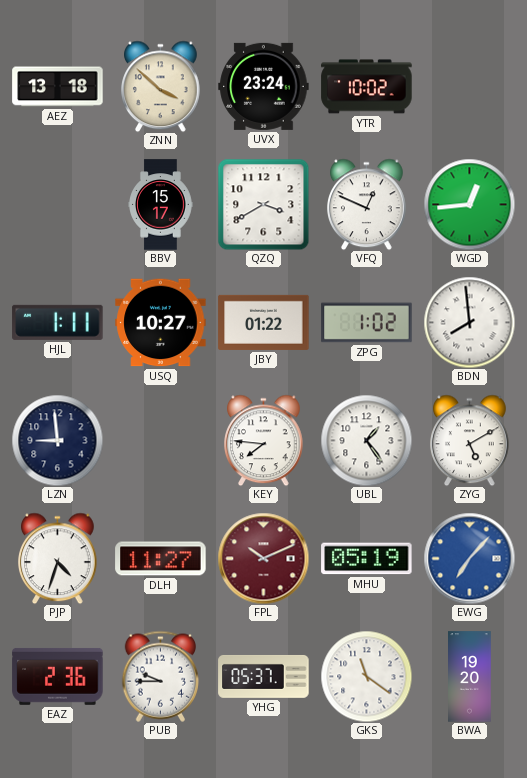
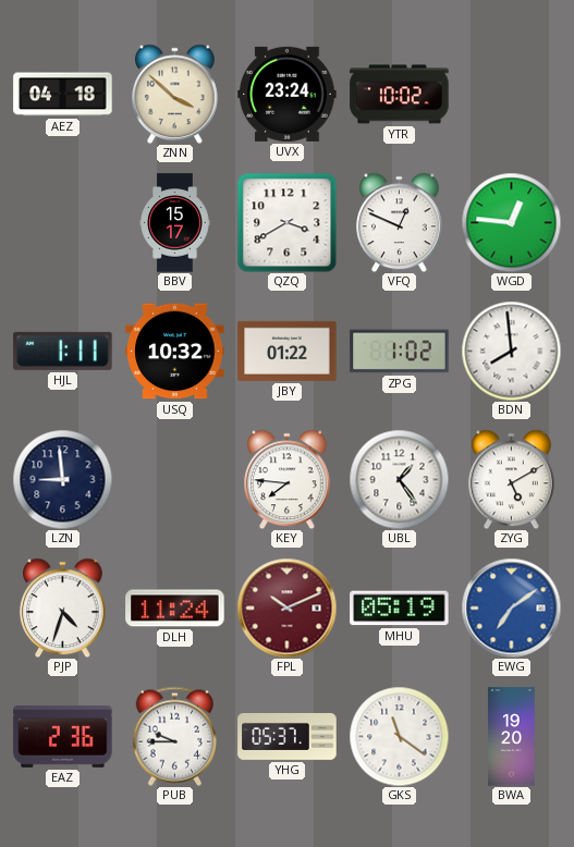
AEZ: 13:18 -> 04:18 (63, 95)
WGD: 12:44 -> 12:46 (511, 222)
USQ: 10:27 -> 10:32 (175, 352)
DLH: 11:27 -> 11:24 (175, 609)
EWG: 7:07 -> 7:09 (511, 607)
